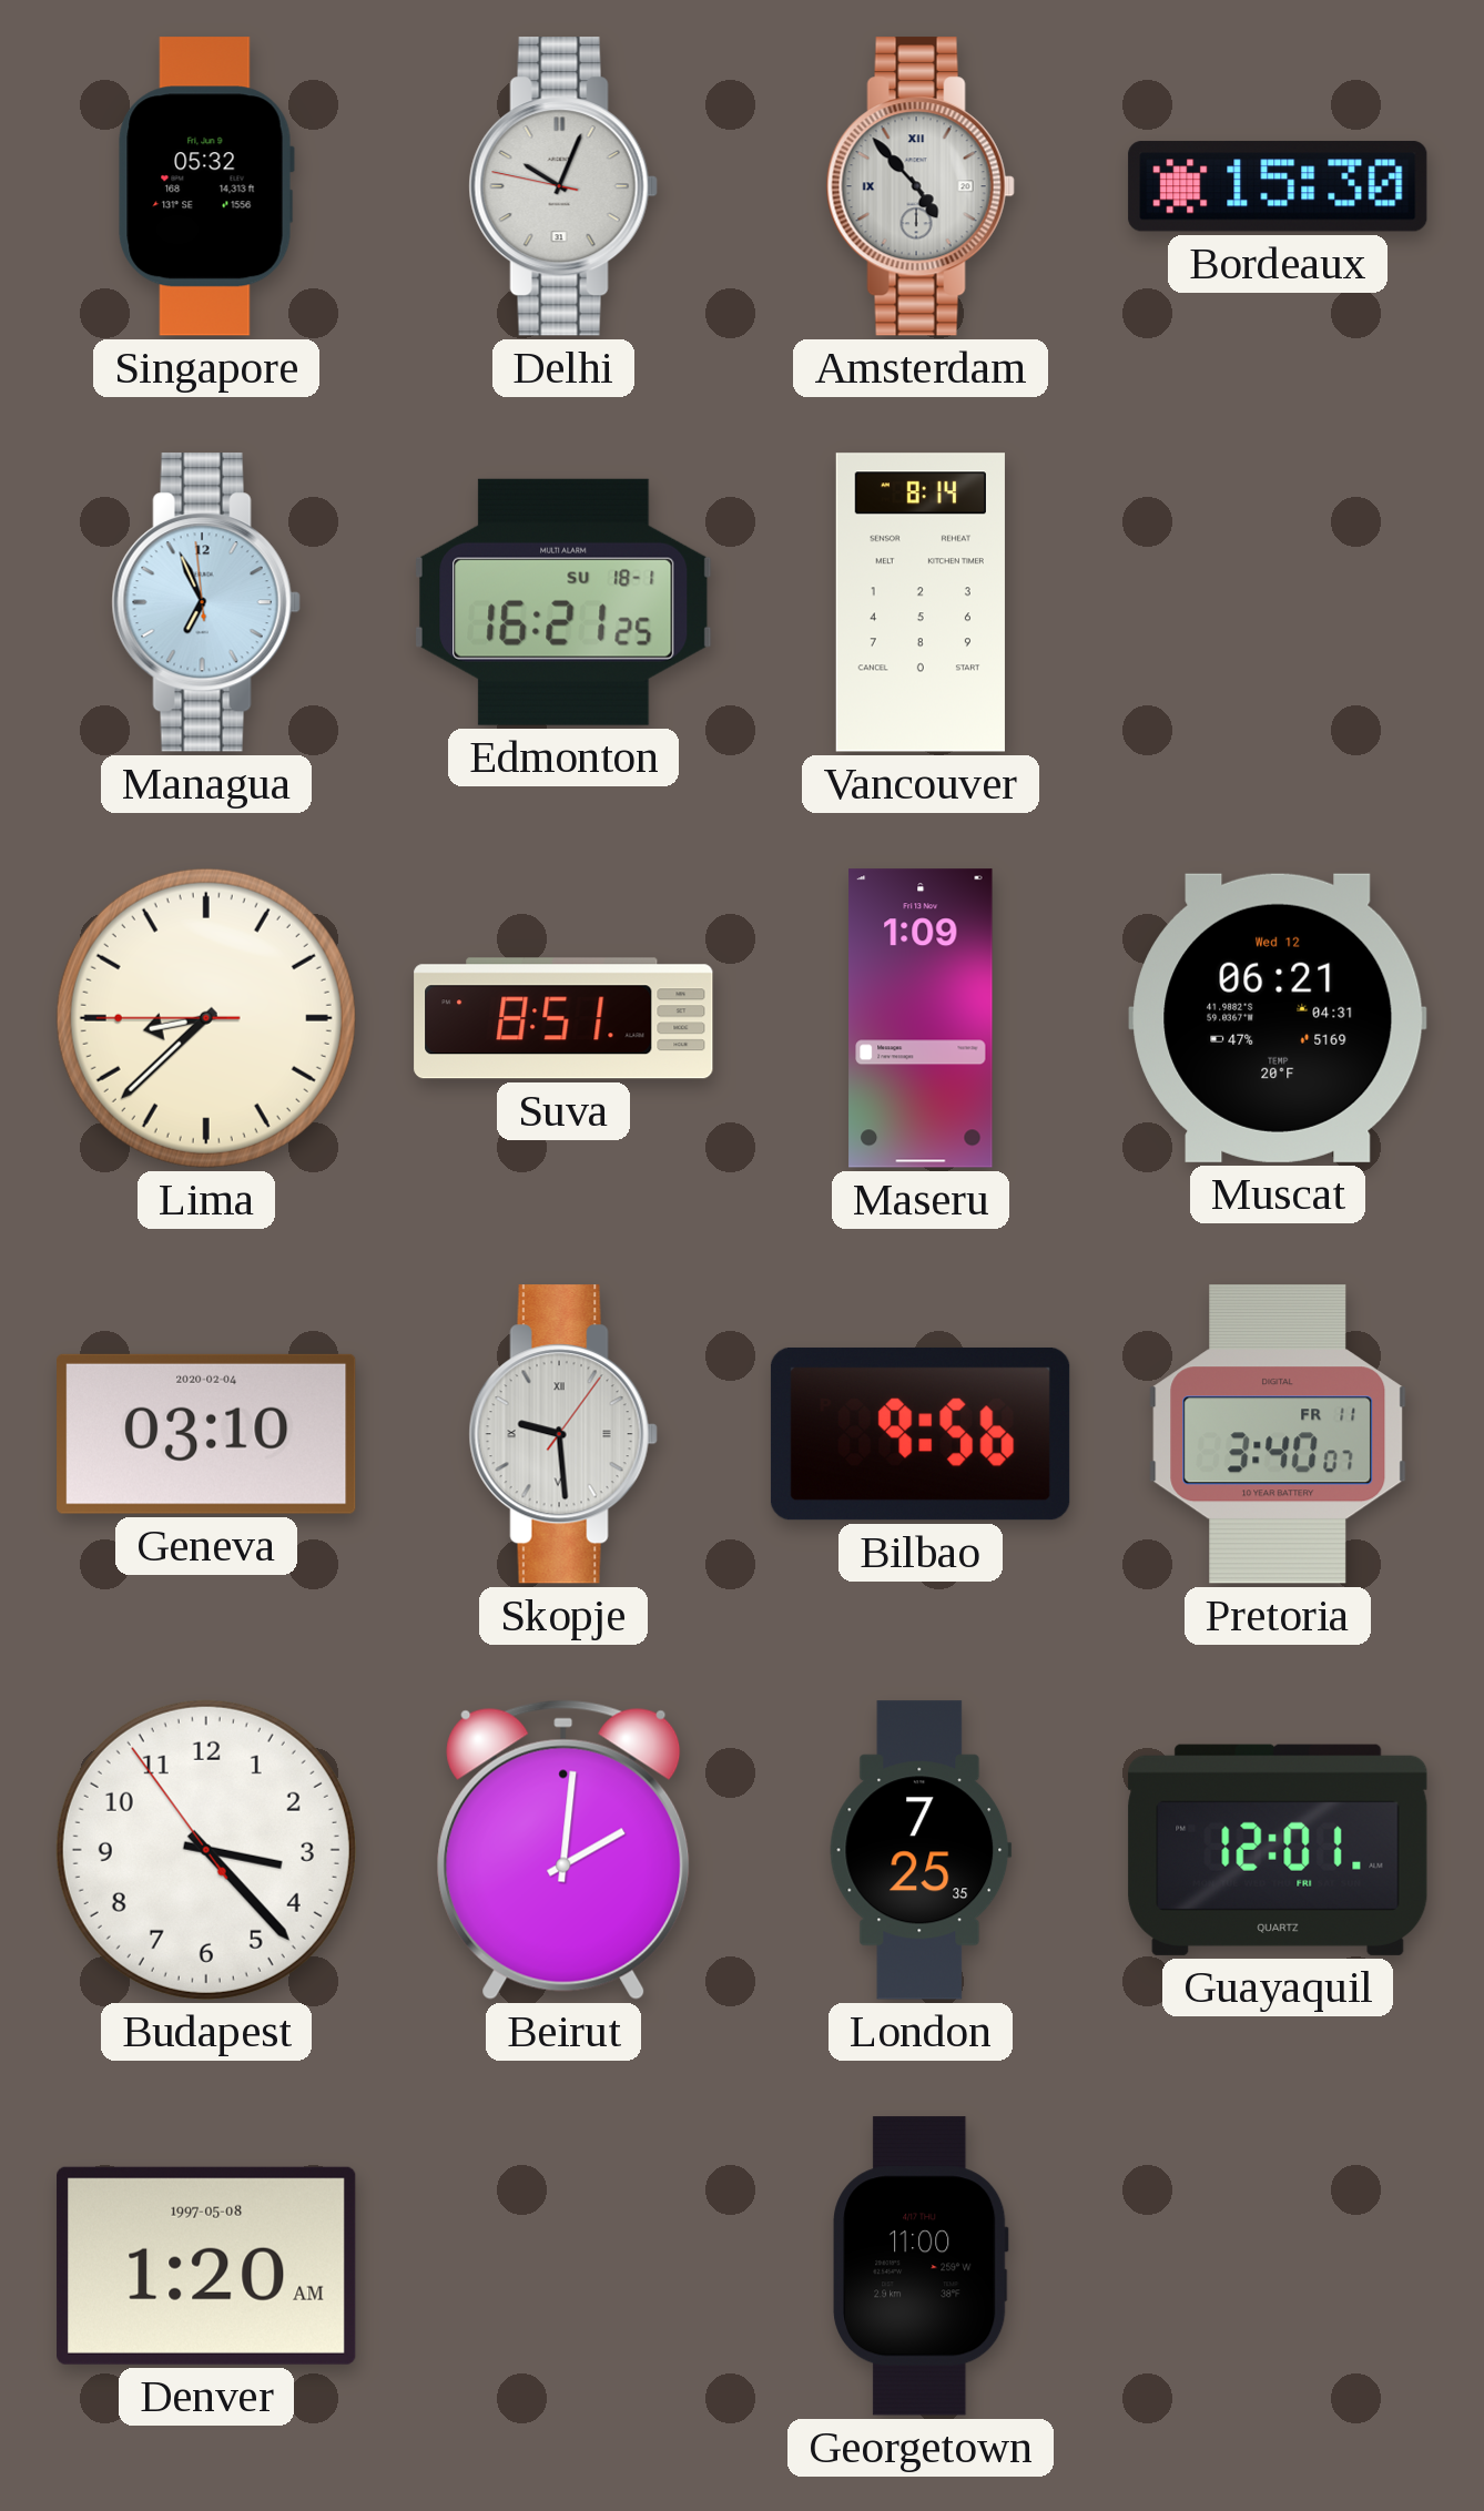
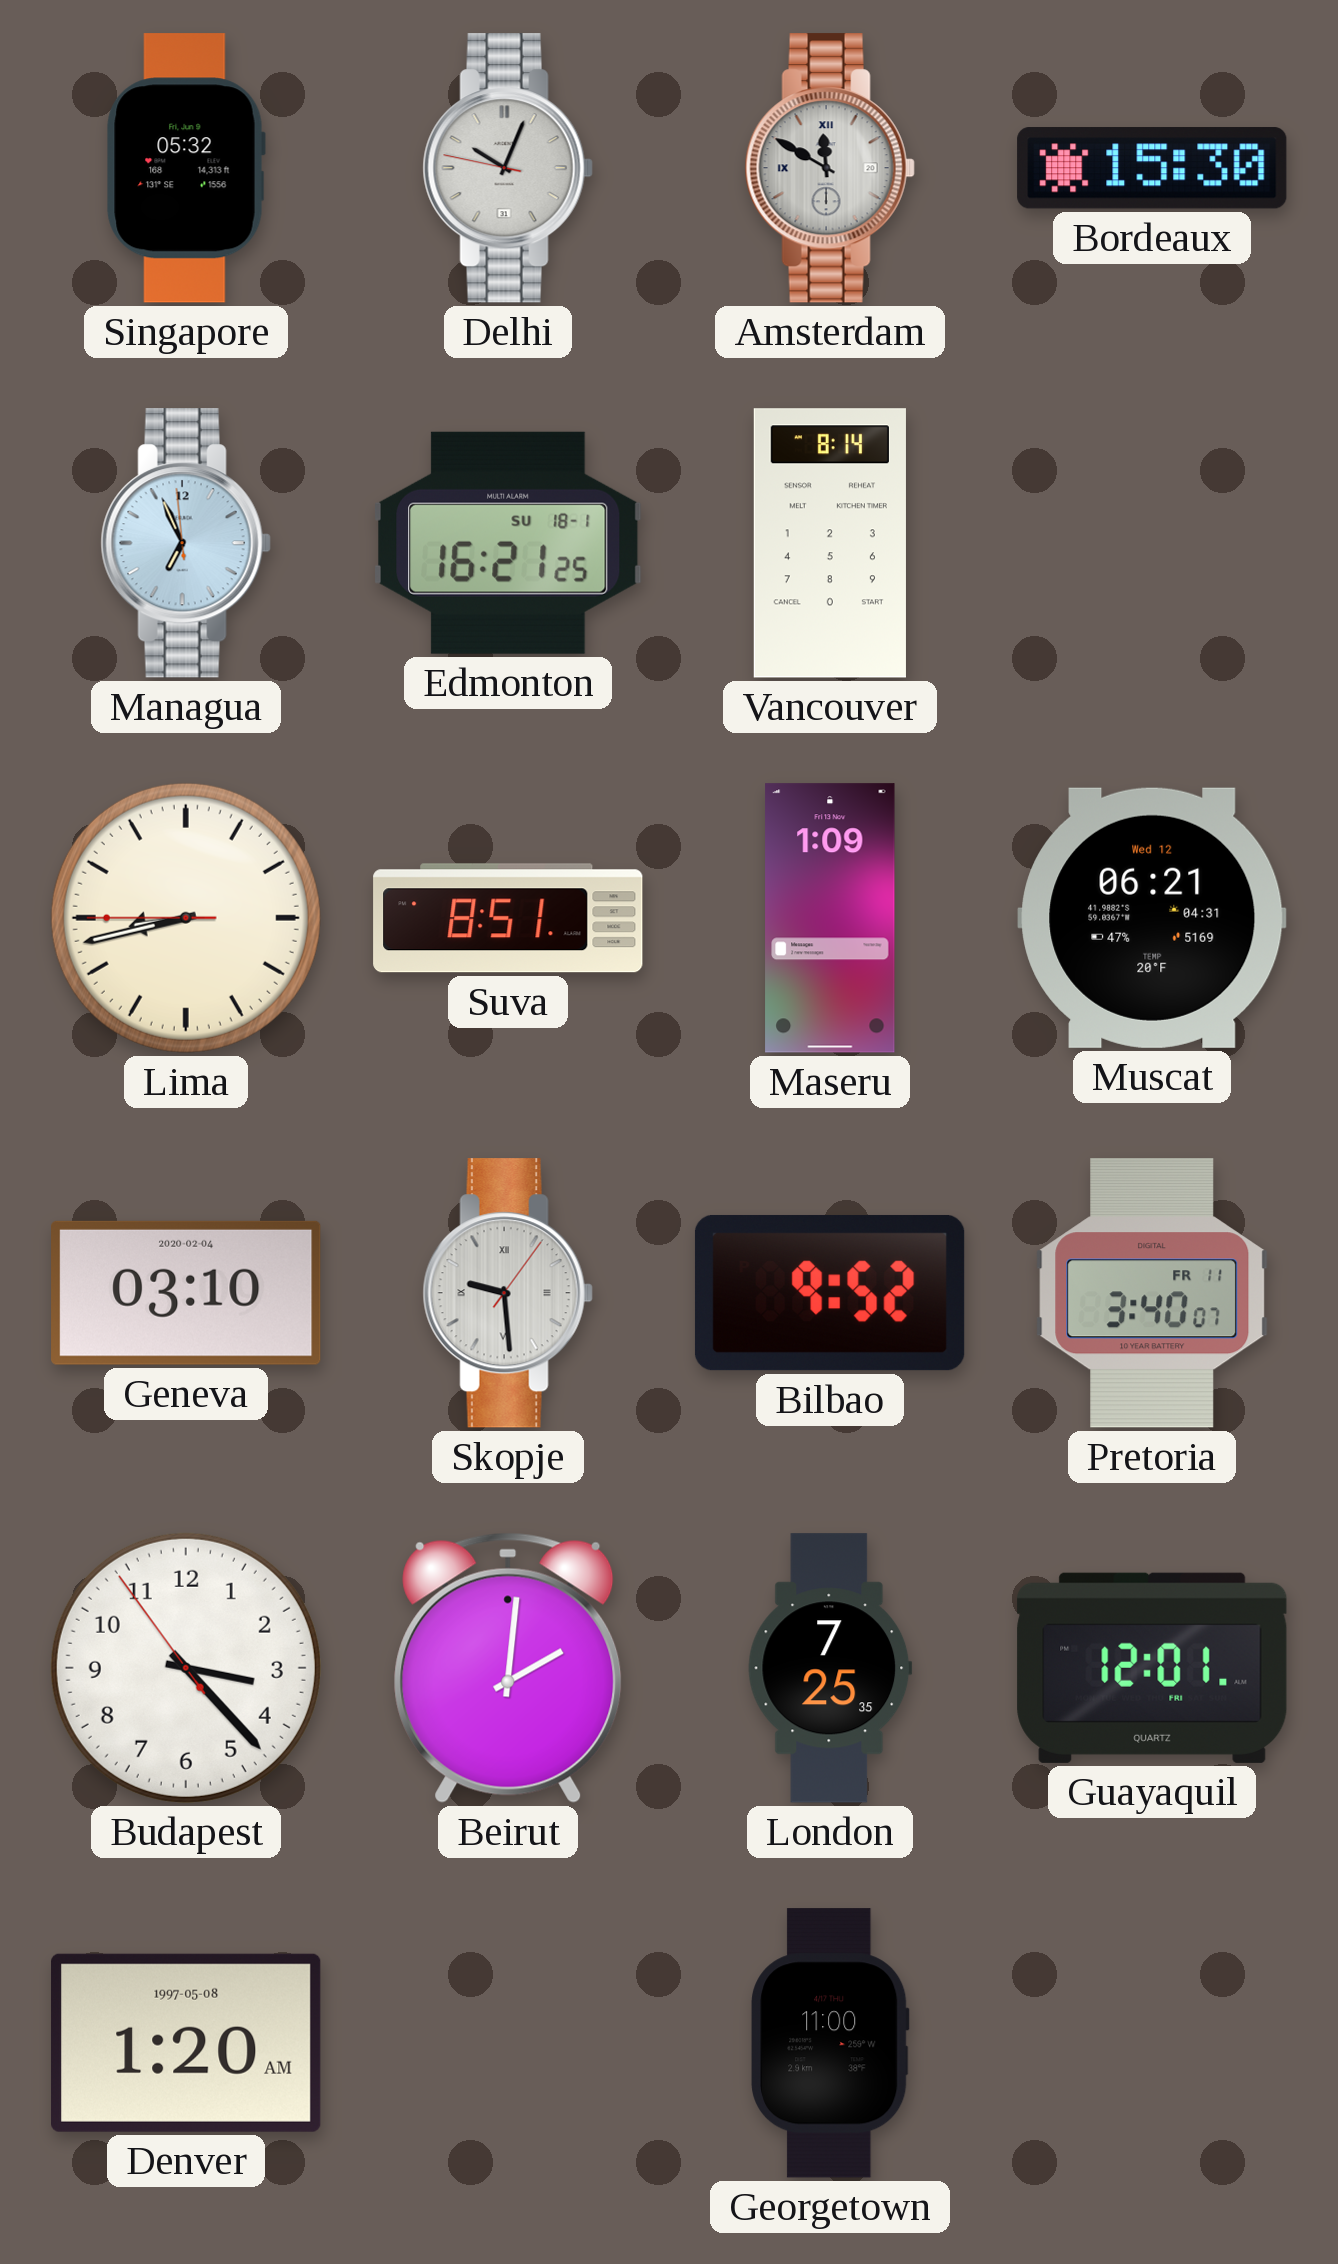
Amsterdam: 4:53 -> 11:50 (830, 168)
Lima: 8:37 -> 8:42 (186, 918)
Bilbao: 9:56 -> 9:52 (830, 1293)
